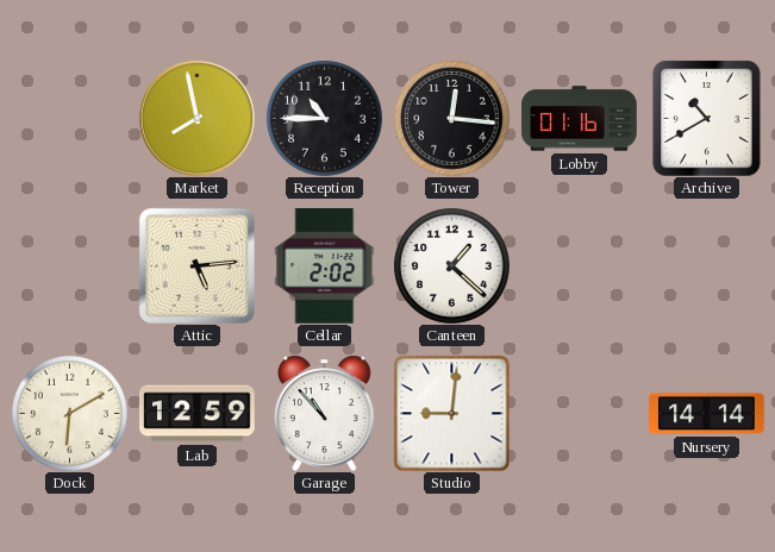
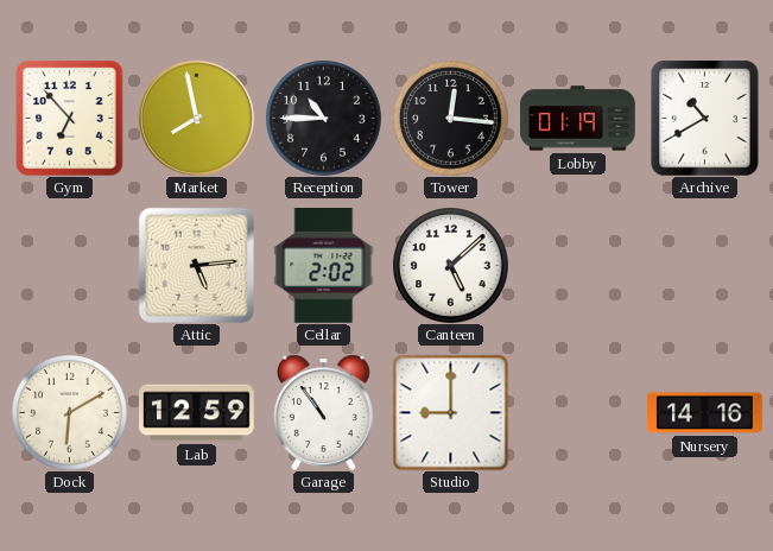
Gym: none -> 6:53 (70, 118)
Lobby: 01:16 -> 01:19 (578, 119)
Canteen: 1:22 -> 5:08 (451, 266)
Garage: 10:53 -> 10:54 (323, 412)
Studio: 9:01 -> 9:00 (450, 412)
Nursery: 14:14 -> 14:16 (705, 413)
